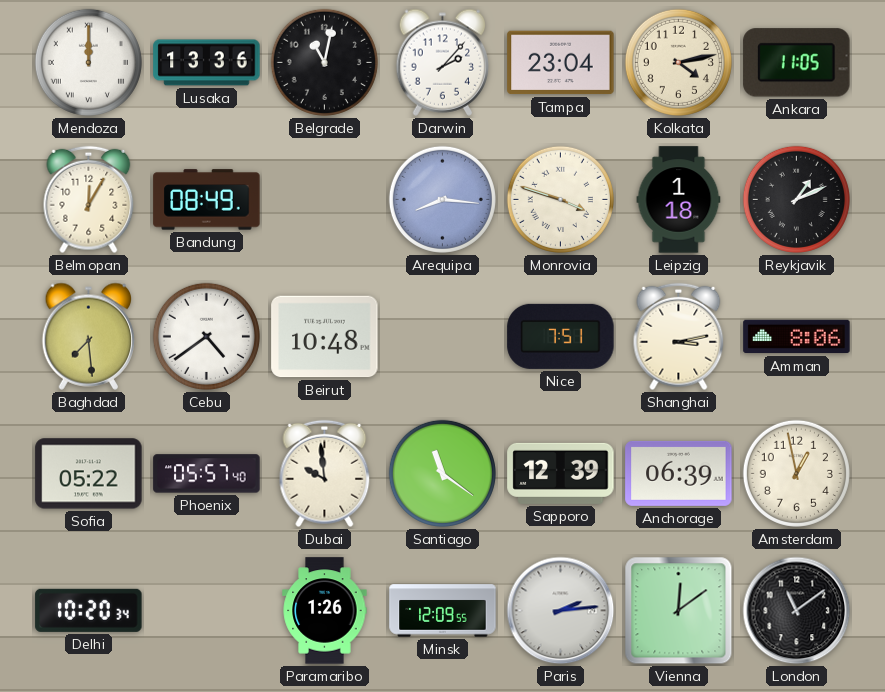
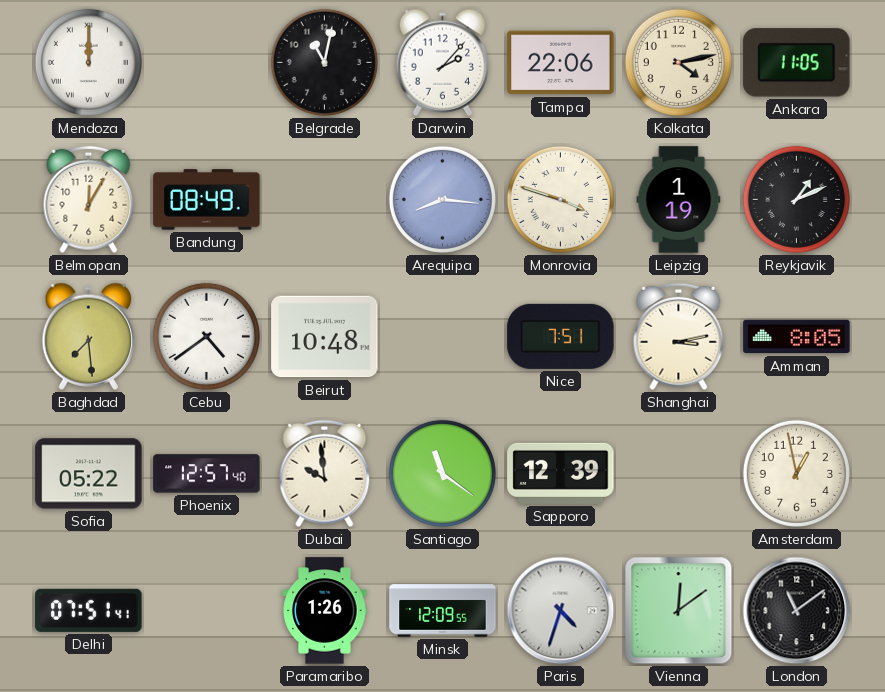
Lusaka: 13:36 -> none (207, 63)
Tampa: 23:04 -> 22:06 (561, 63)
Leipzig: 1:18 -> 1:19 (679, 200)
Amman: 8:06 -> 8:05 (797, 337)
Phoenix: 05:57 -> 12:57 (207, 474)
Anchorage: 06:39 -> none (679, 473)
Delhi: 10:20 -> 07:51 (89, 610)
Paris: 2:14 -> 4:33 (561, 611)
